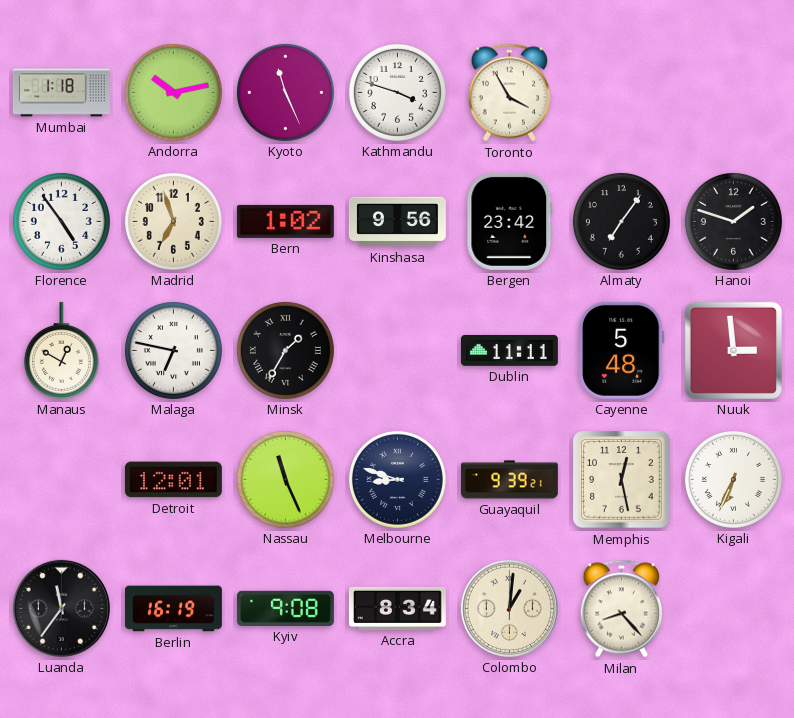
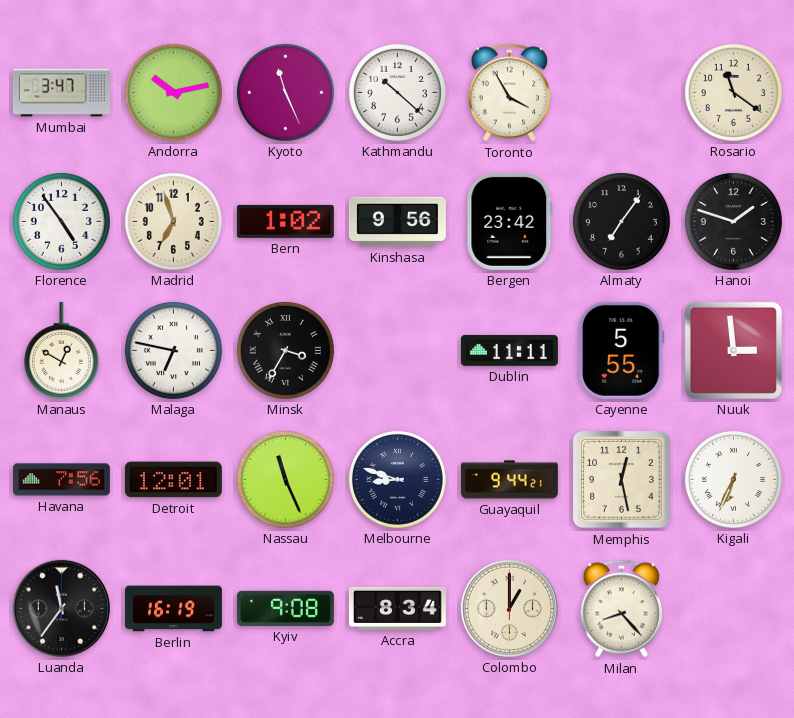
Mumbai: 1:18 -> 3:47 (61, 93)
Kathmandu: 3:48 -> 10:22 (397, 92)
Rosario: none -> 11:21 (733, 92)
Minsk: 1:35 -> 3:35 (285, 350)
Cayenne: 5:48 -> 5:55 (622, 350)
Havana: none -> 7:56 (61, 480)
Guayaquil: 9:39 -> 9:44 (509, 480)
Colombo: 1:01 -> 1:00 (509, 608)
